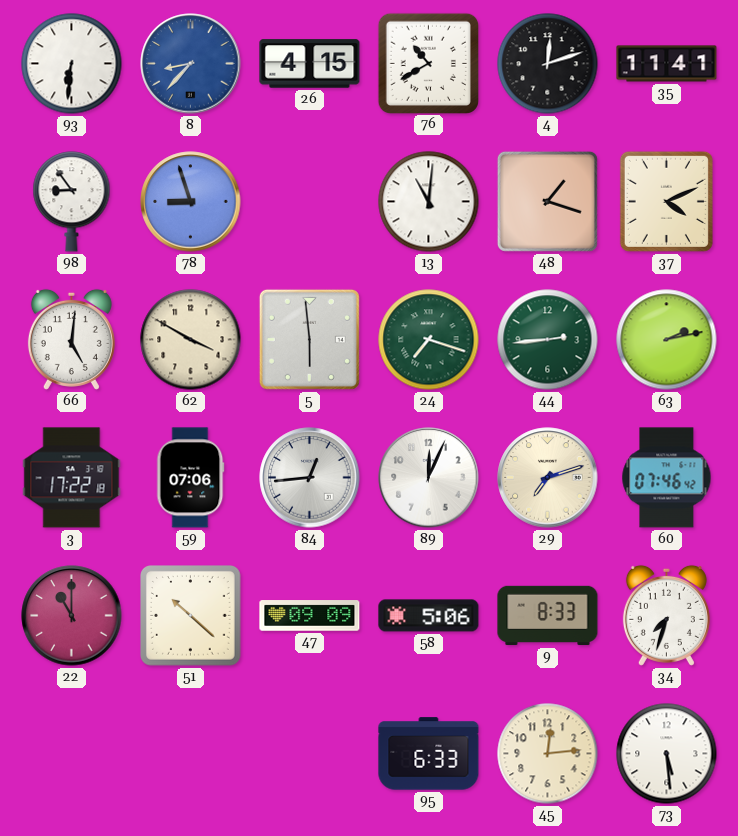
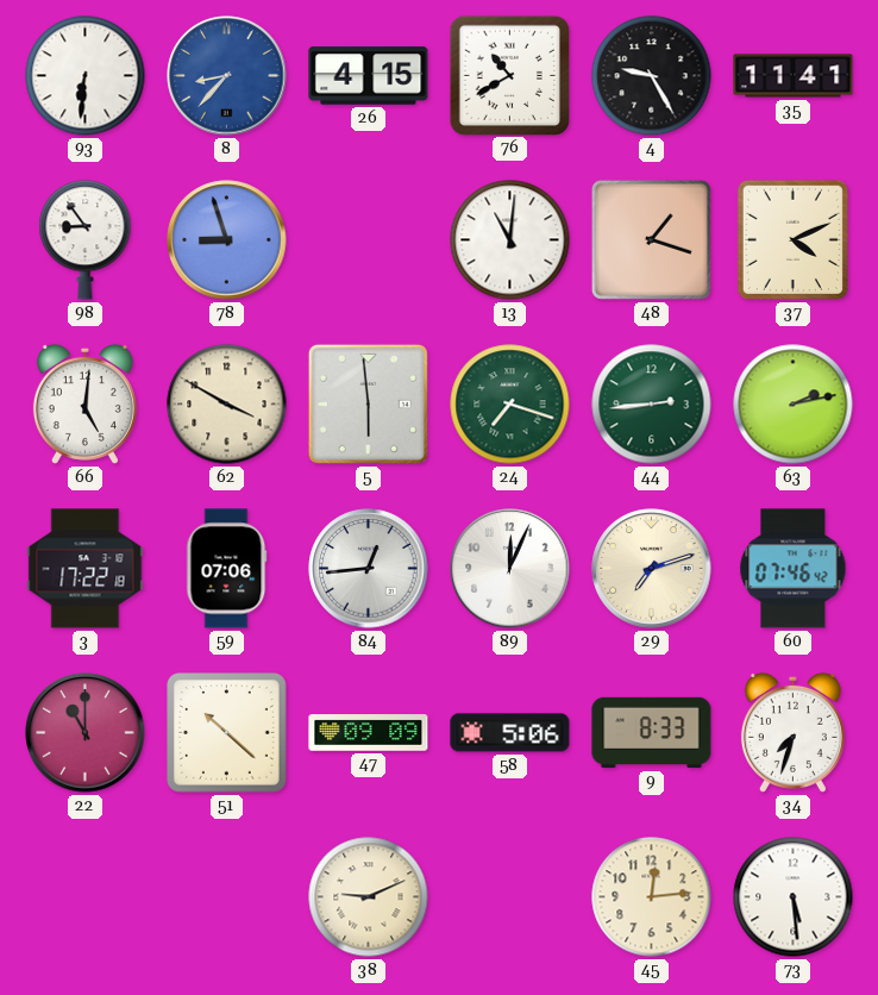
4: 12:12 -> 9:25 (652, 76)
38: none -> 9:11 (369, 897)
95: 6:33 -> none (429, 754)
